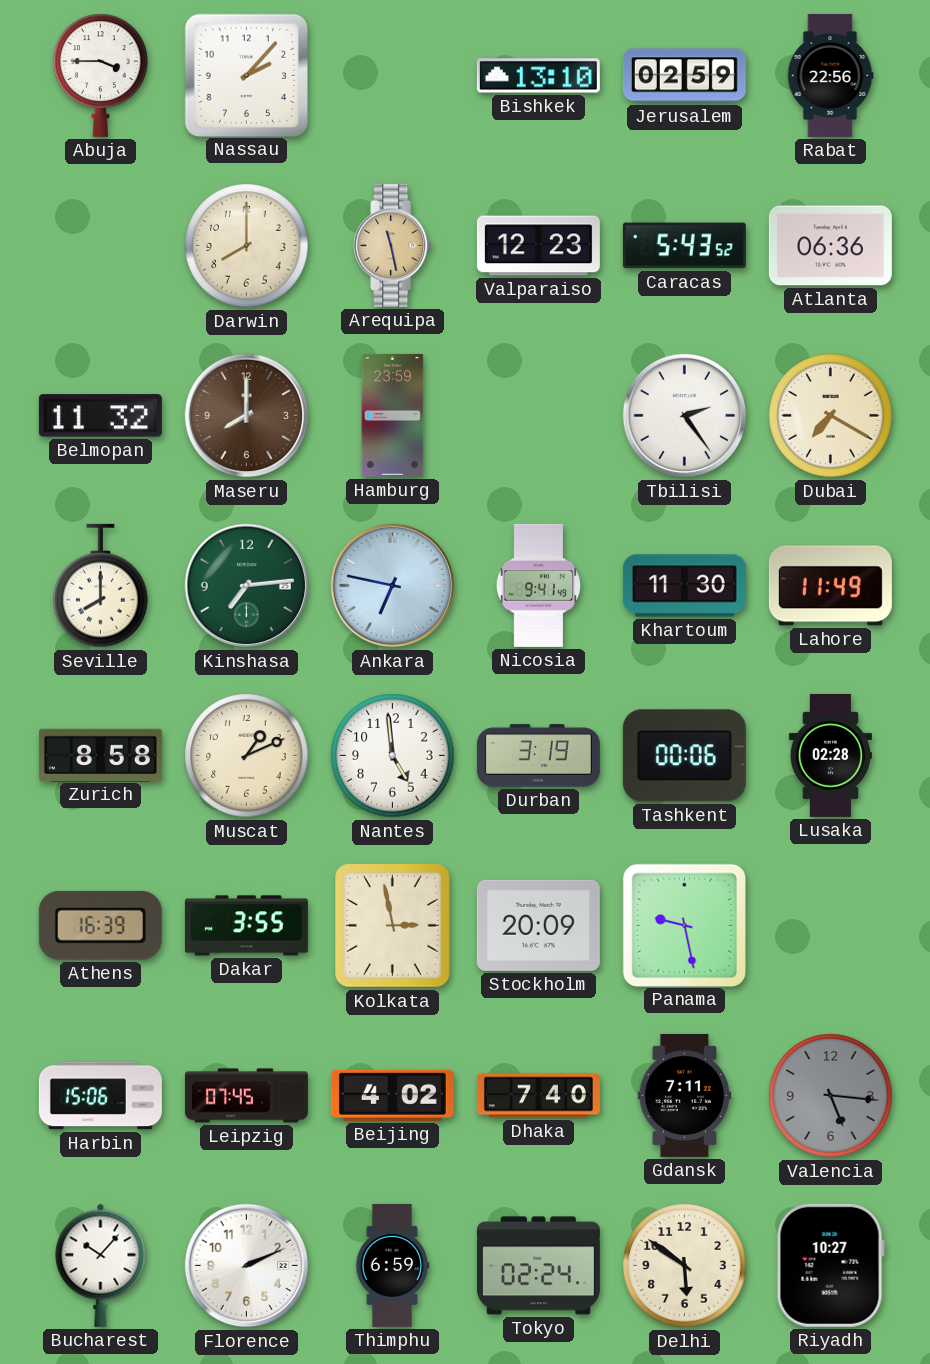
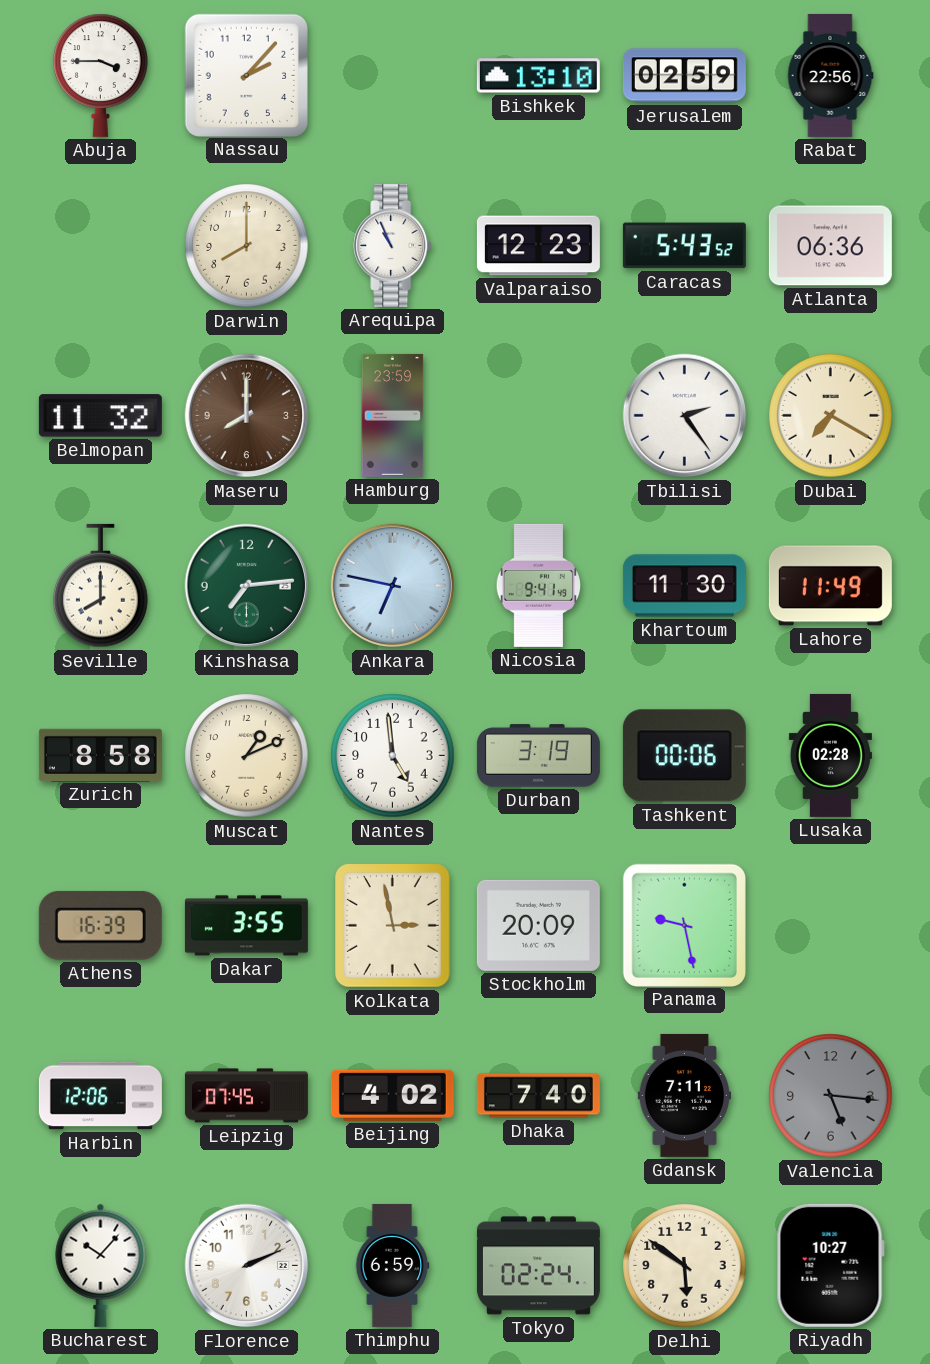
Arequipa: 11:28 -> 10:56 (393, 245)
Arequipa dial: champagne -> white (393, 245)
Harbin: 15:06 -> 12:06 (100, 1096)
